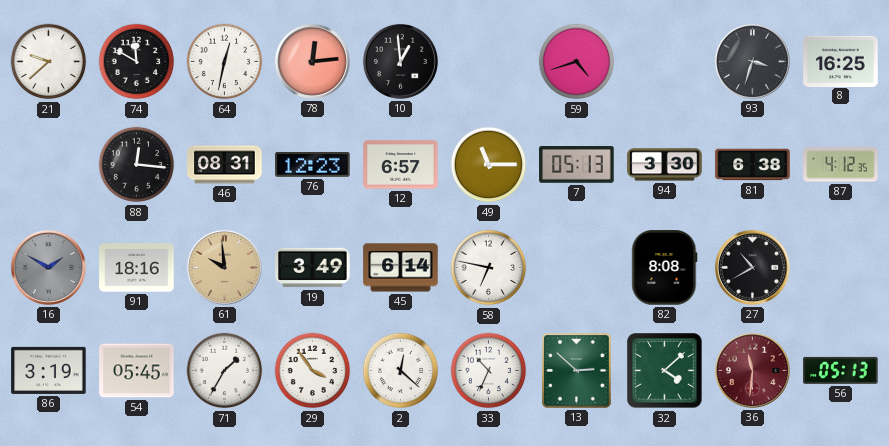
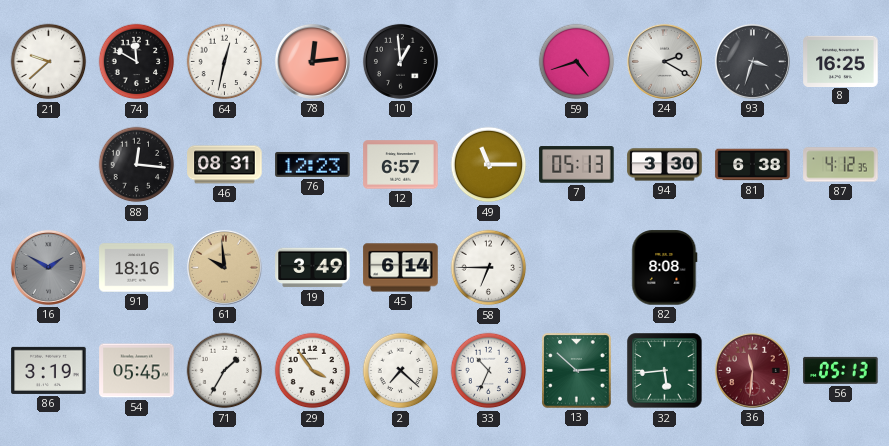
24: none -> 2:20 (664, 61)
58: 6:47 -> 6:45 (489, 268)
27: 10:40 -> none (752, 267)
2: 12:22 -> 7:22 (401, 371)
32: 4:08 -> 5:44 (665, 371)
